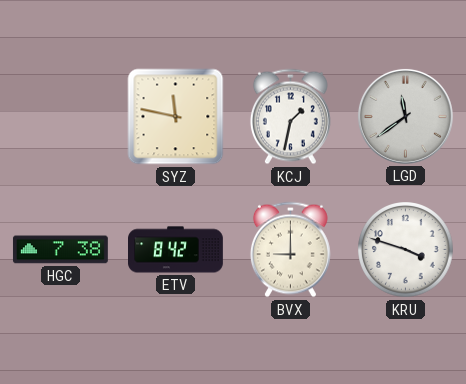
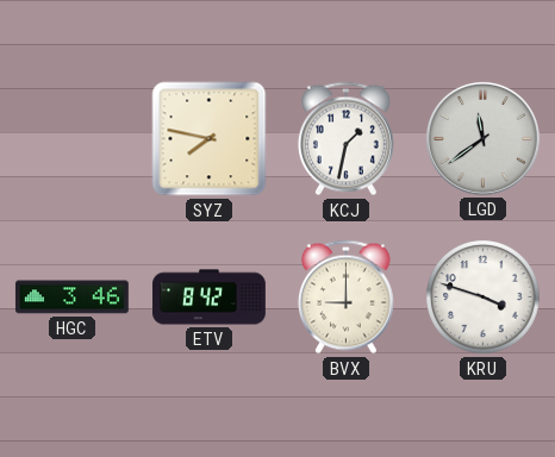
SYZ: 11:47 -> 7:47 (210, 139)
HGC: 7:38 -> 3:46 (71, 298)
